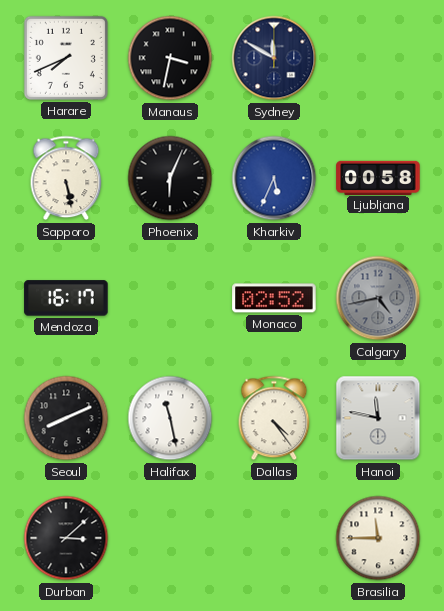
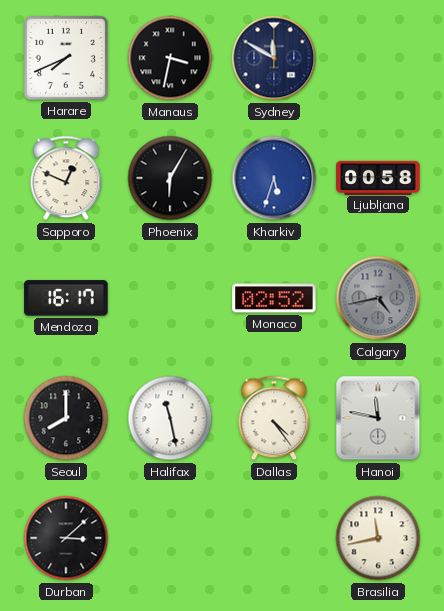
Sapporo: 5:28 -> 12:49 (66, 178)
Phoenix: 6:04 -> 6:05 (170, 178)
Kharkiv: 5:34 -> 5:33 (274, 178)
Seoul: 8:11 -> 8:00 (66, 418)
Brasilia: 11:45 -> 11:43 (378, 538)
